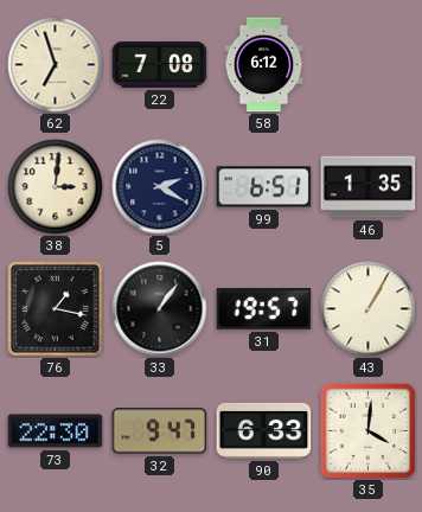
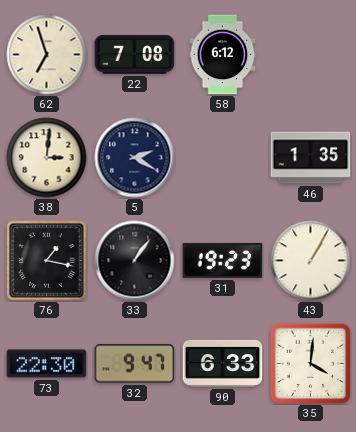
99: 6:51 -> none (264, 187)
31: 19:57 -> 19:23 (223, 261)
